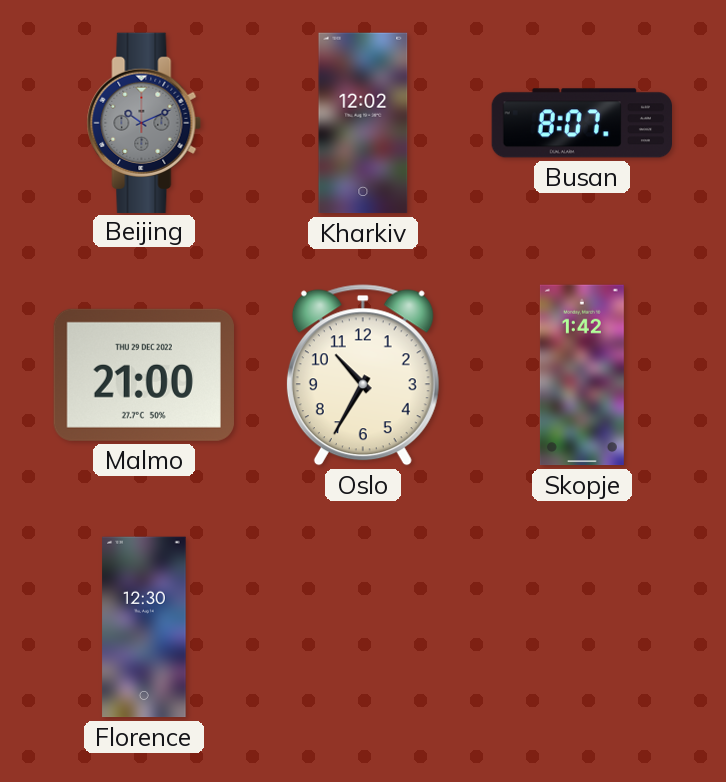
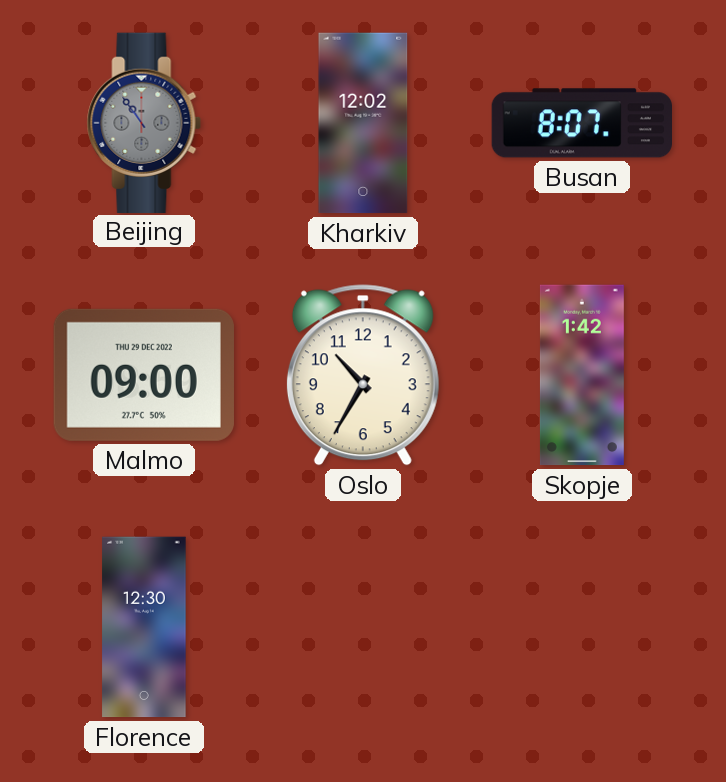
Beijing: 10:11 -> 10:54 (144, 122)
Malmo: 21:00 -> 09:00 (144, 375)
